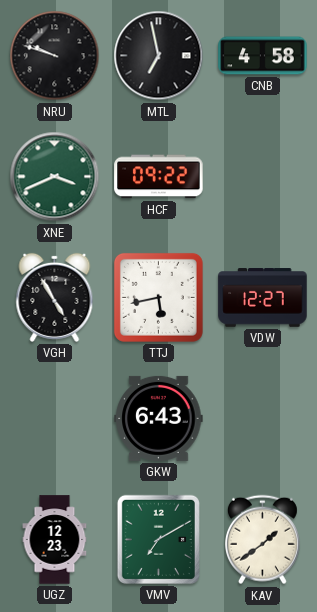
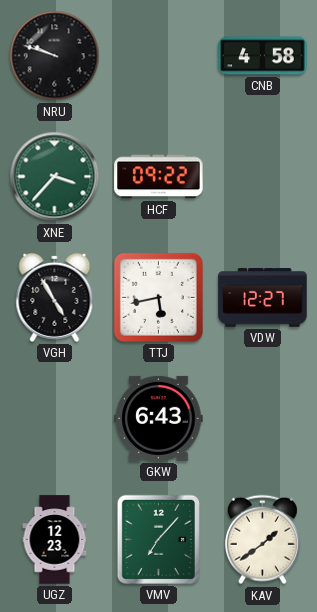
MTL: 6:58 -> none (159, 56)
XNE: 3:41 -> 3:37 (55, 177)
VMV: 7:10 -> 7:07 (158, 539)
